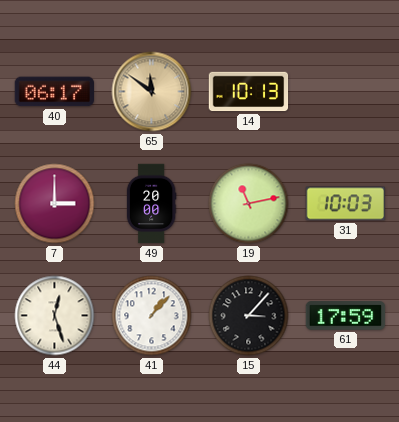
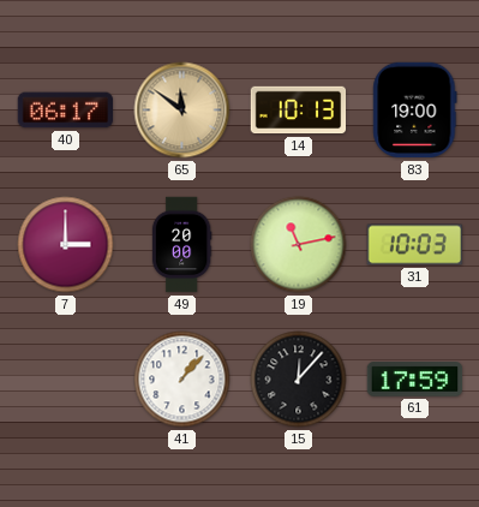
83: none -> 19:00 (415, 111)
44: 12:27 -> none (55, 316)
15: 3:07 -> 12:07 (299, 380)
